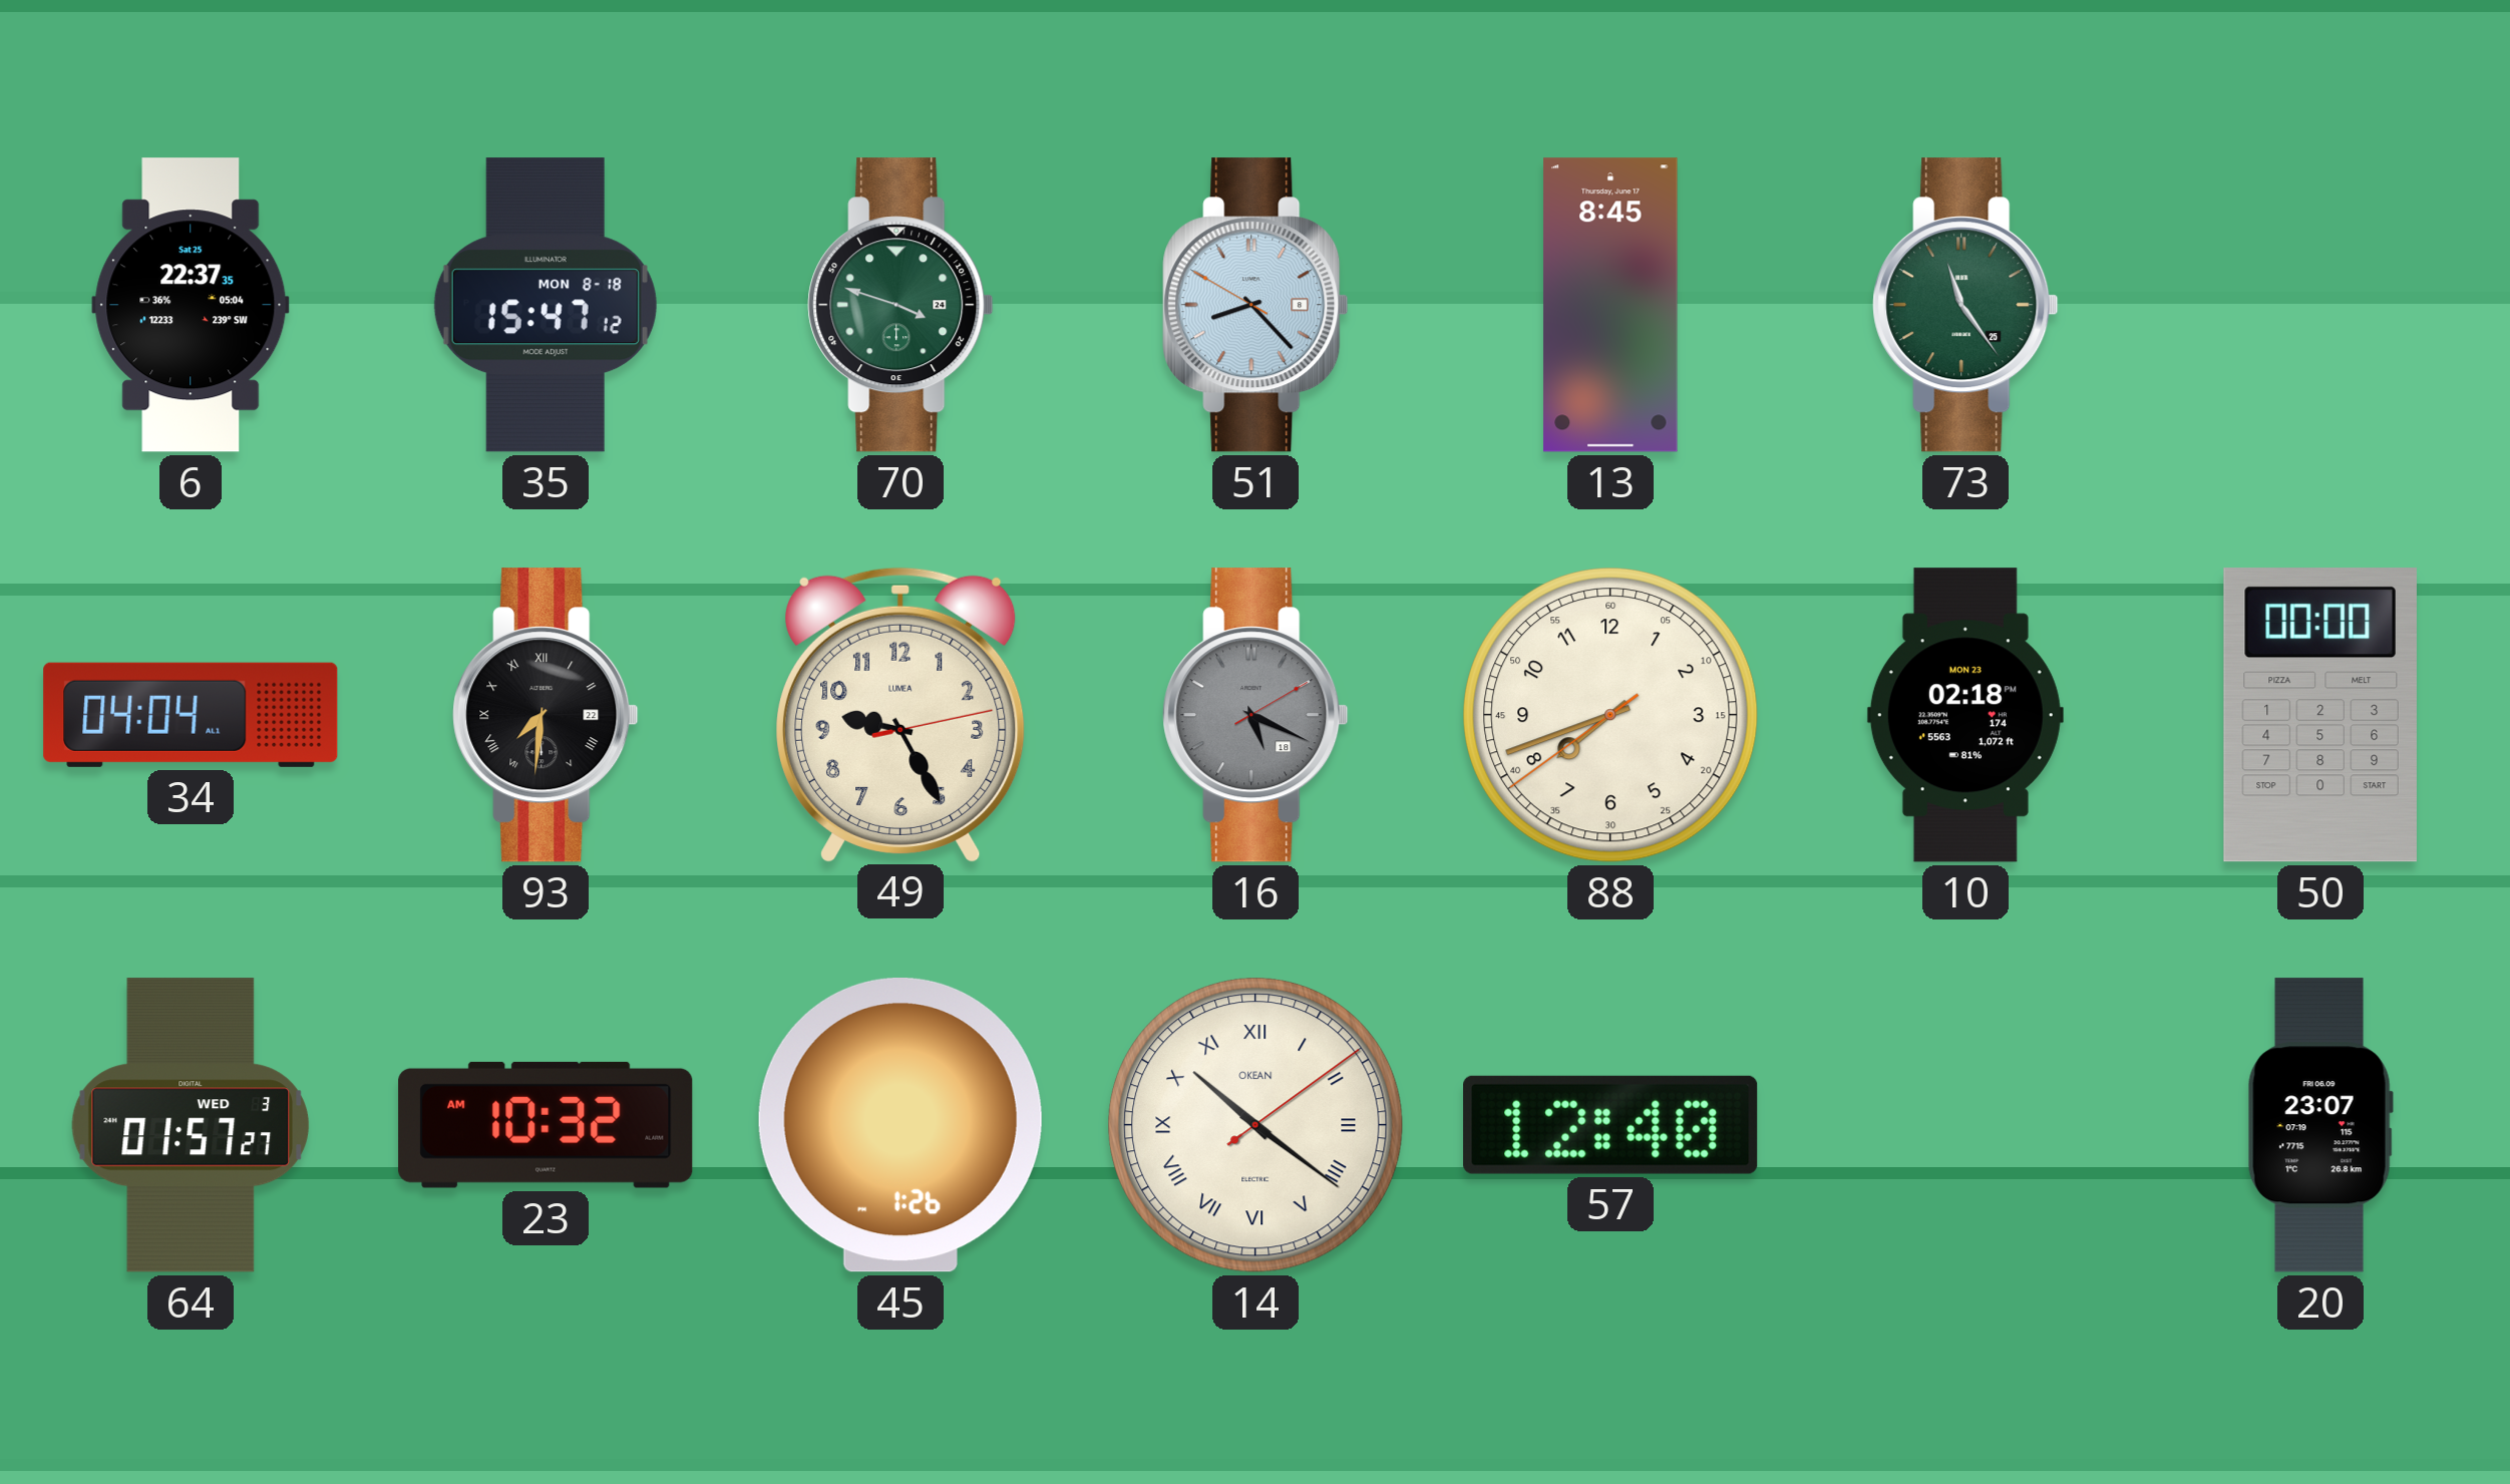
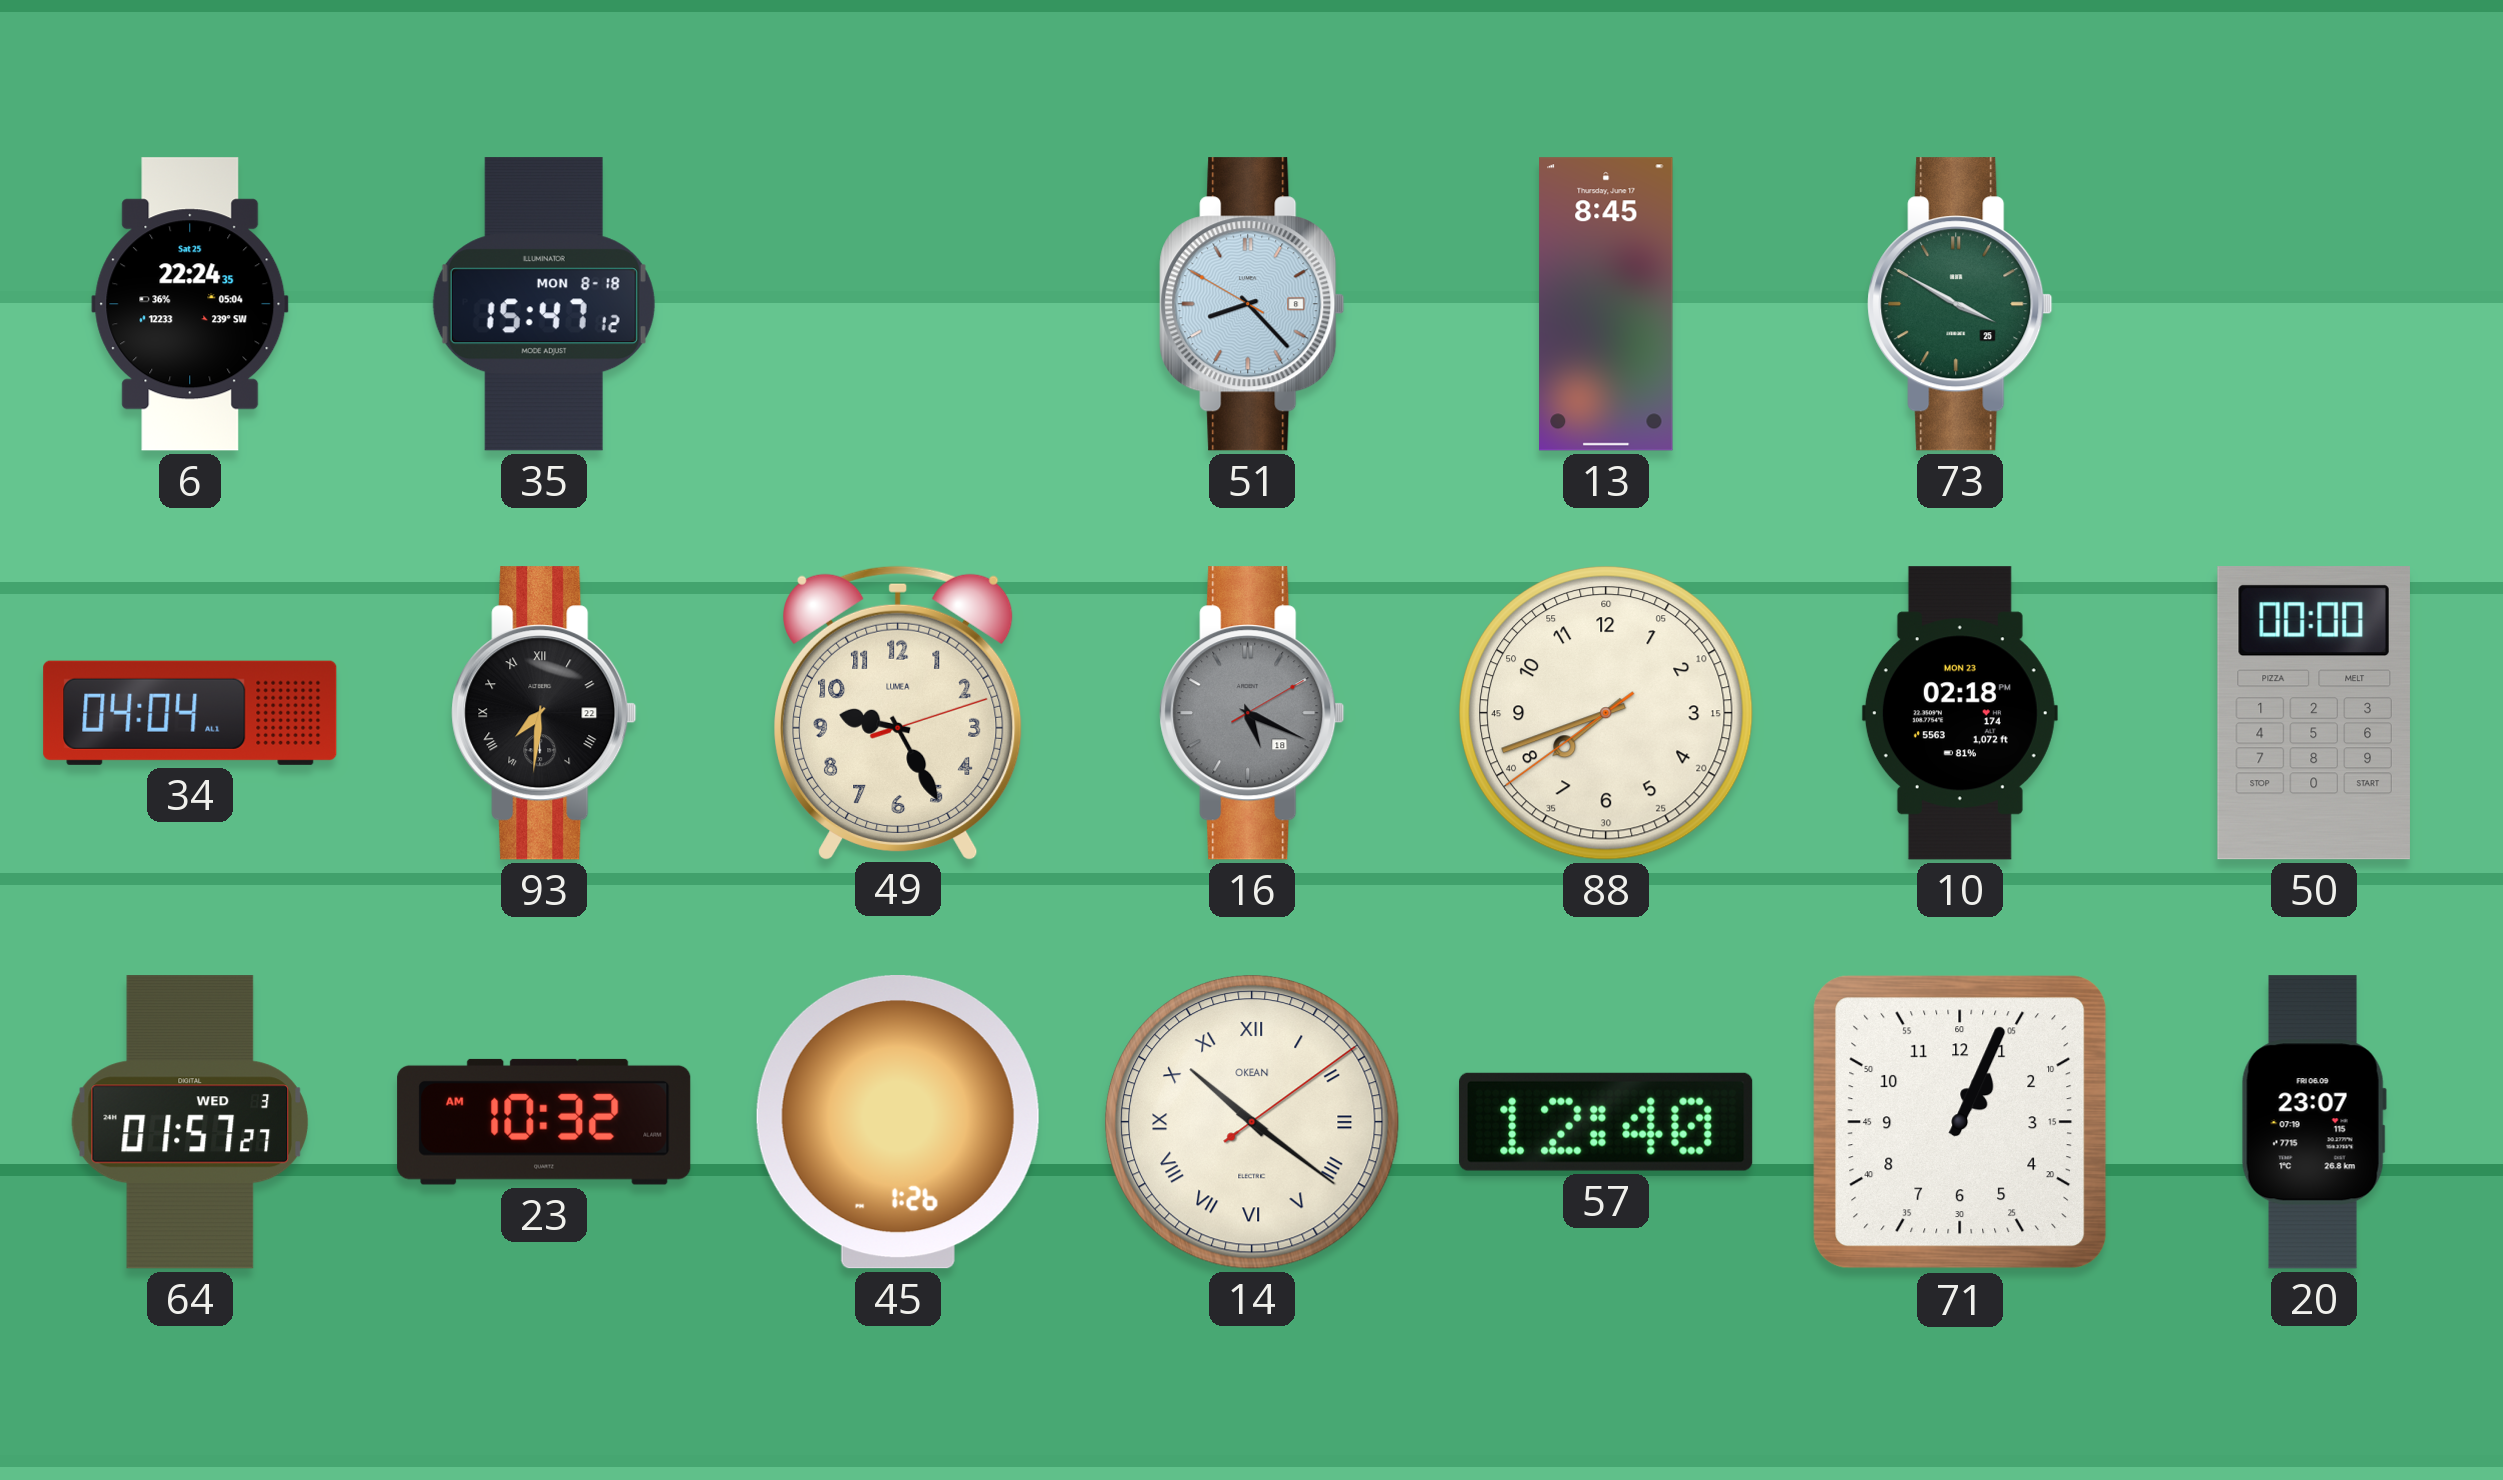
6: 22:37 -> 22:24 (190, 304)
70: 3:48 -> none (901, 305)
73: 11:24 -> 3:50 (1960, 304)
49: 9:25:13 -> 9:25:12 (899, 712)
71: none -> 1:04 (1960, 1122)
